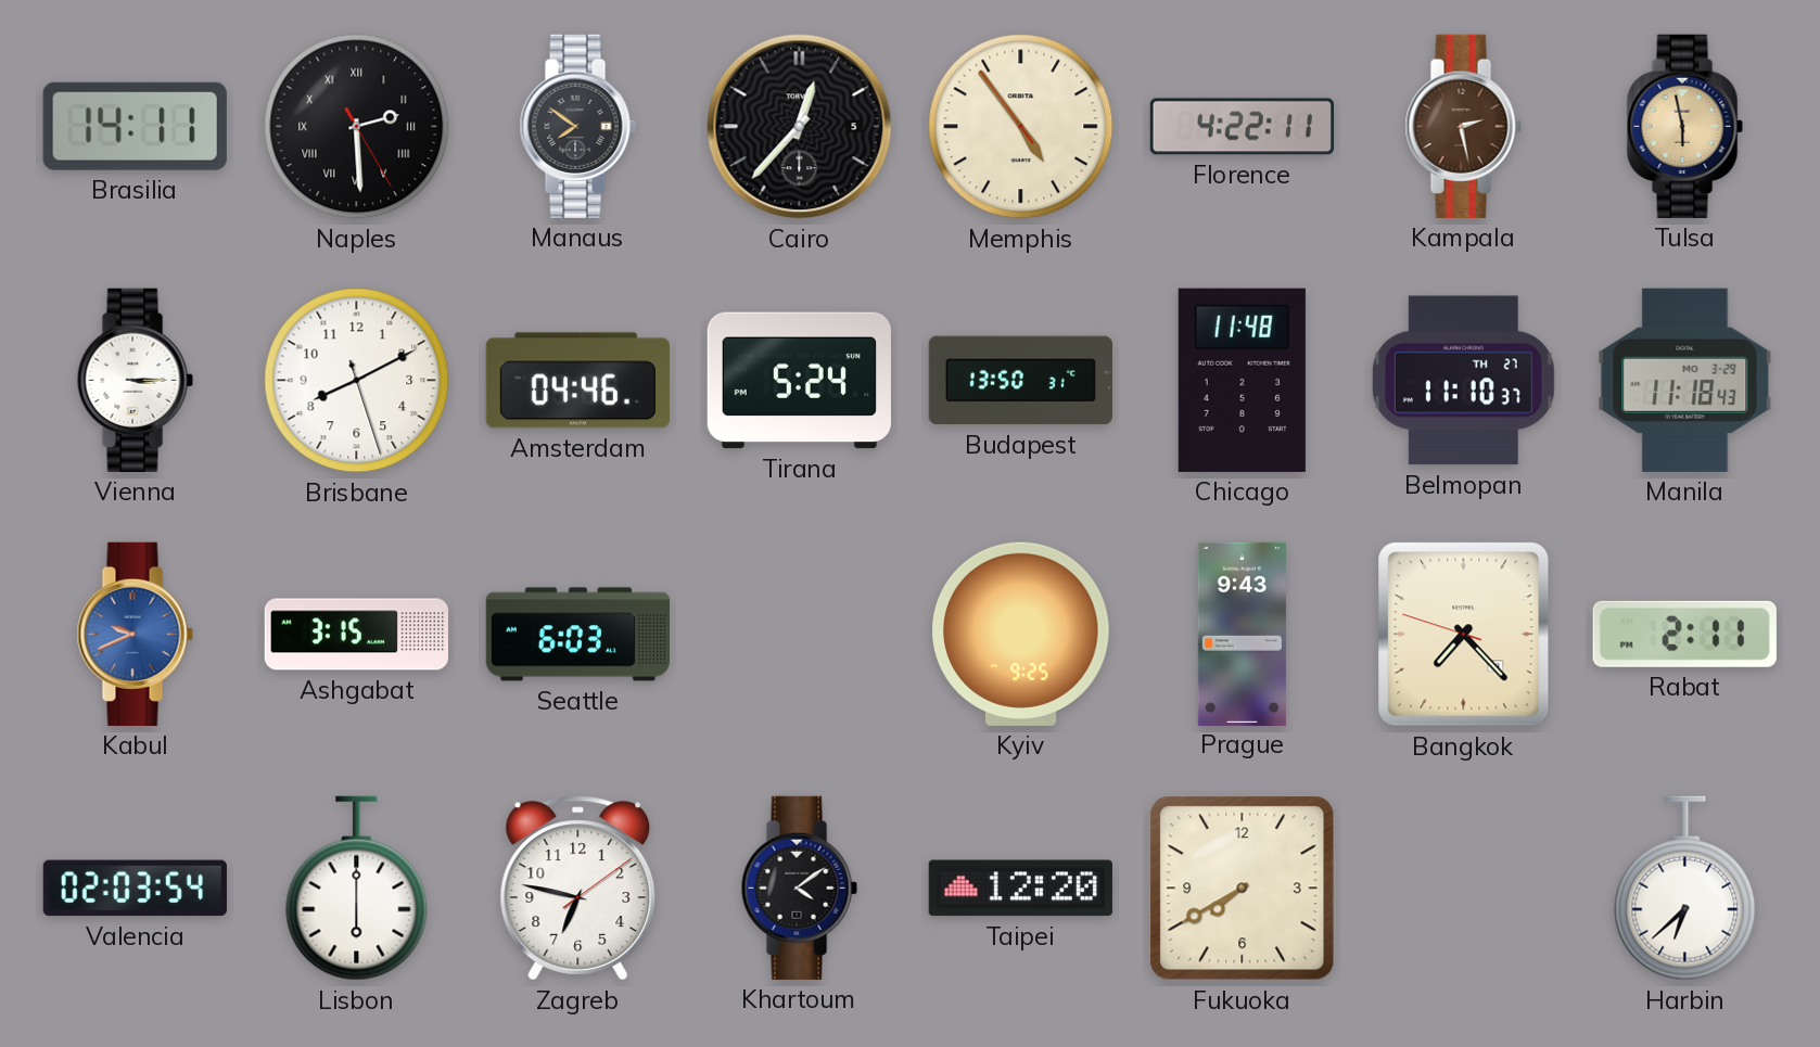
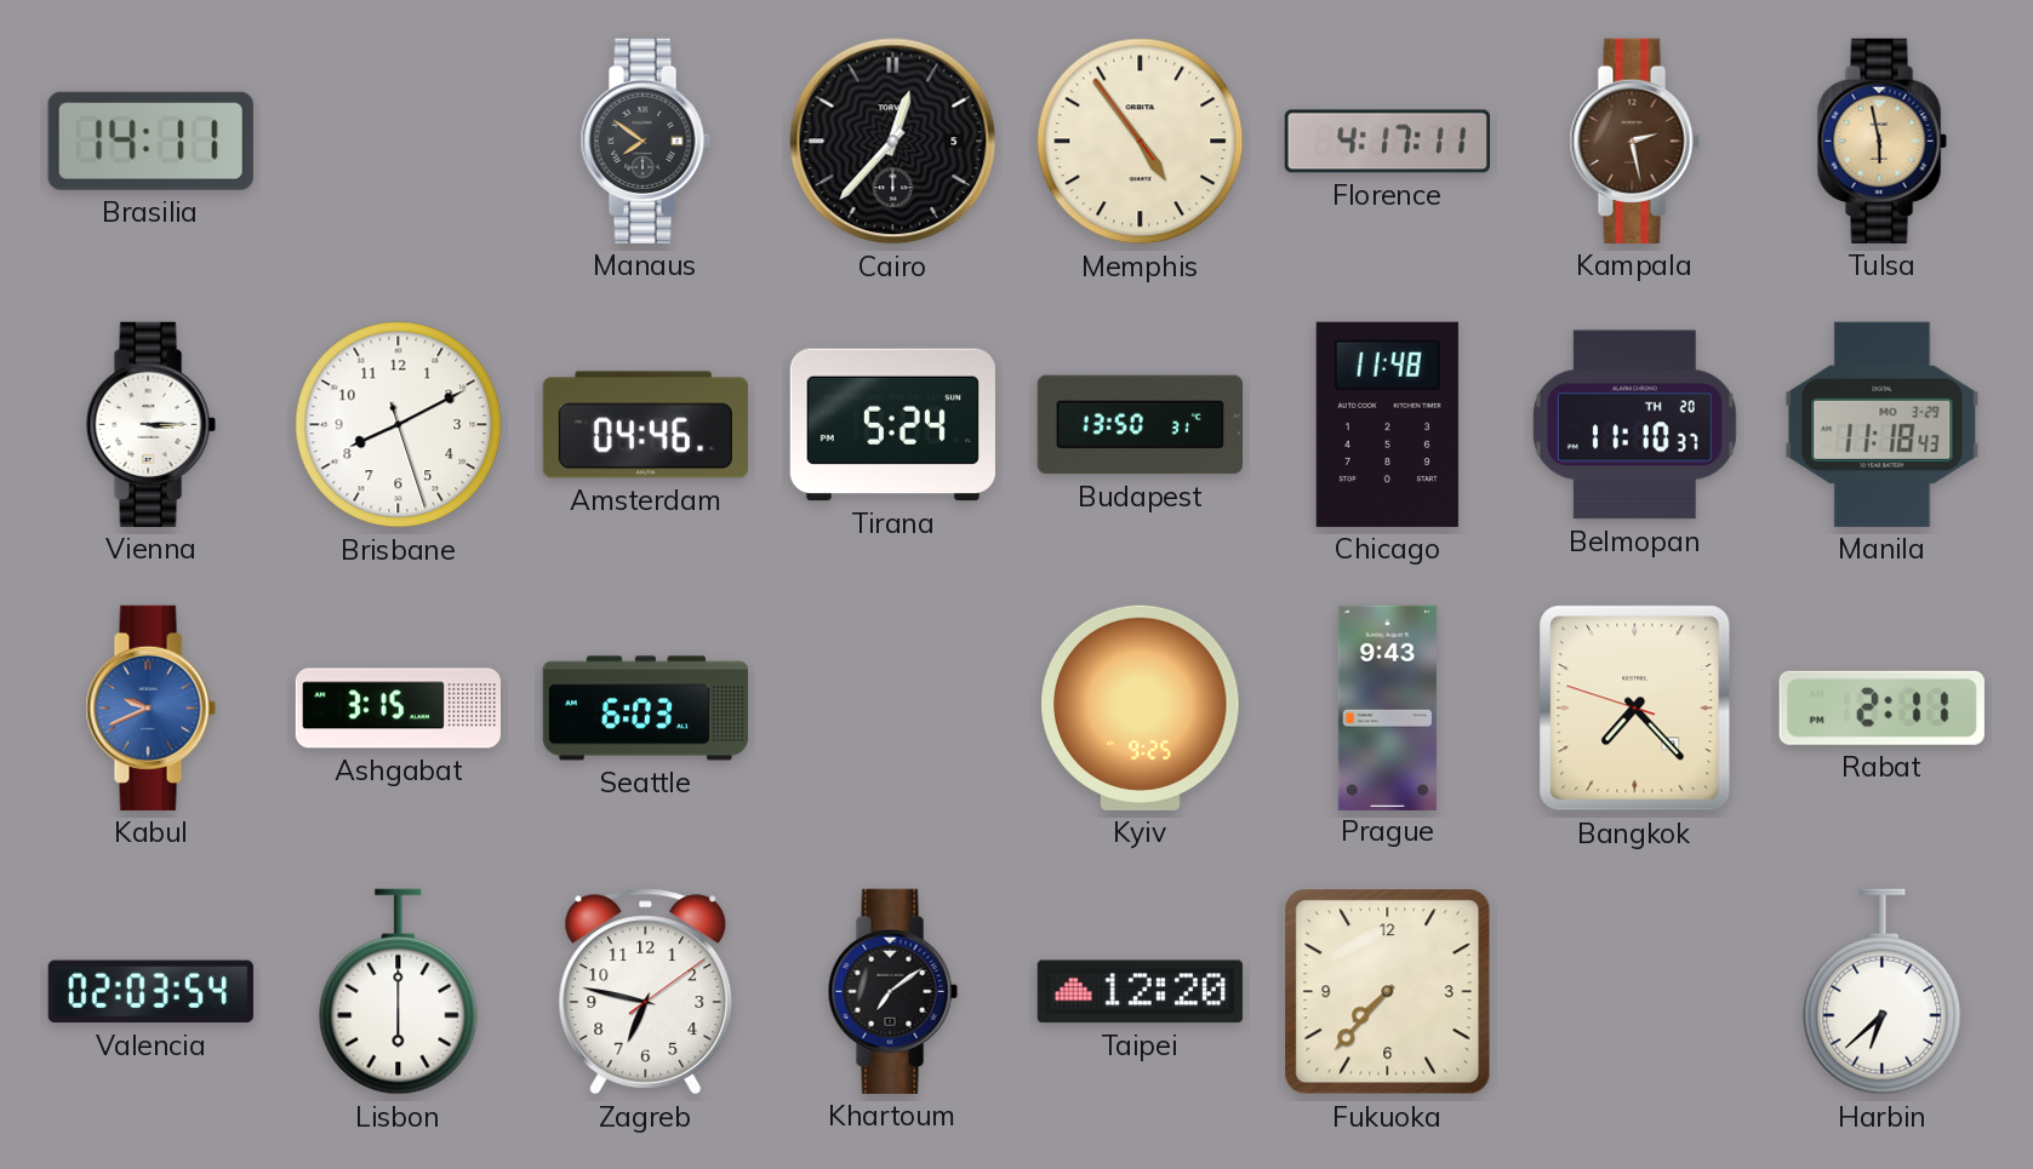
Naples: 2:29 -> none (357, 127)
Florence: 4:22 -> 4:17 (1387, 142)
Belmopan date: TH 27 -> TH 20 (1634, 425)
Khartoum: 4:09 -> 7:09 (892, 991)
Fukuoka: 7:40 -> 7:37 (1388, 992)
